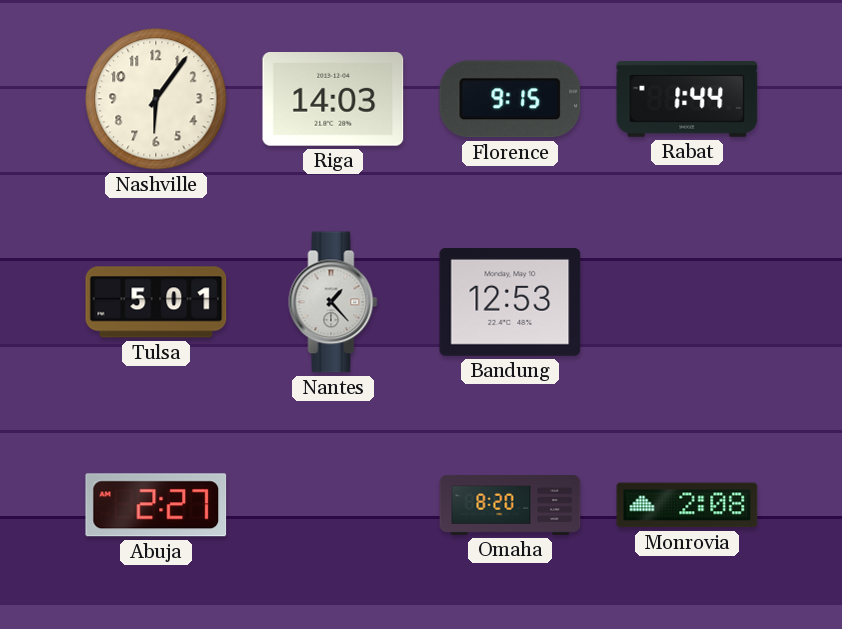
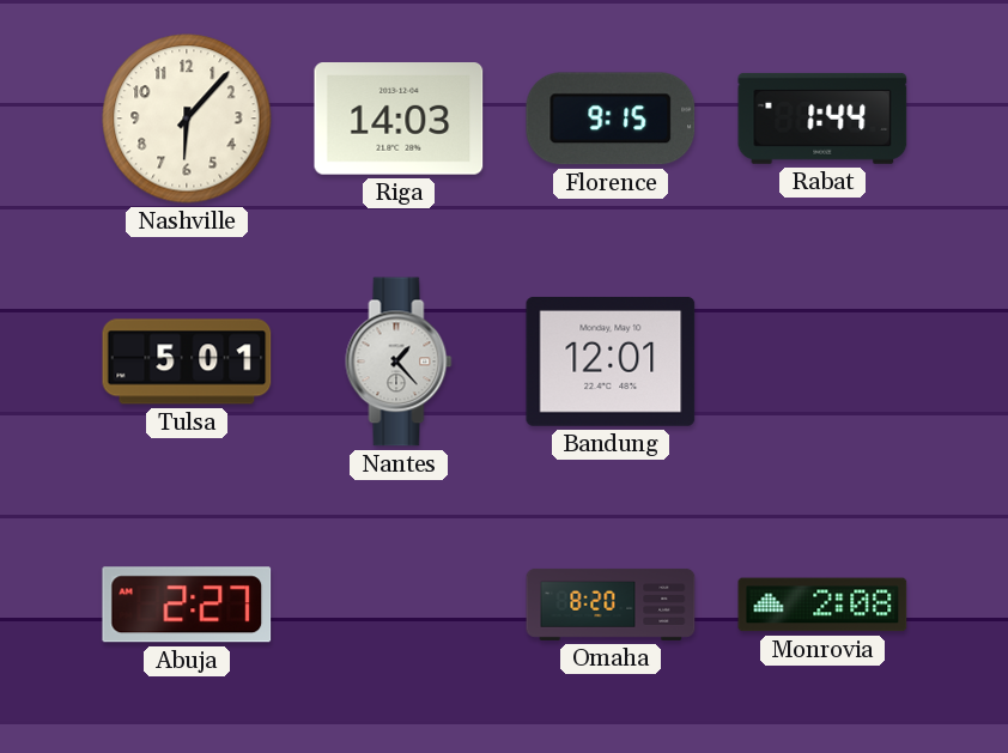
Nashville: 6:06 -> 6:07 (187, 119)
Bandung: 12:53 -> 12:01 (611, 362)
